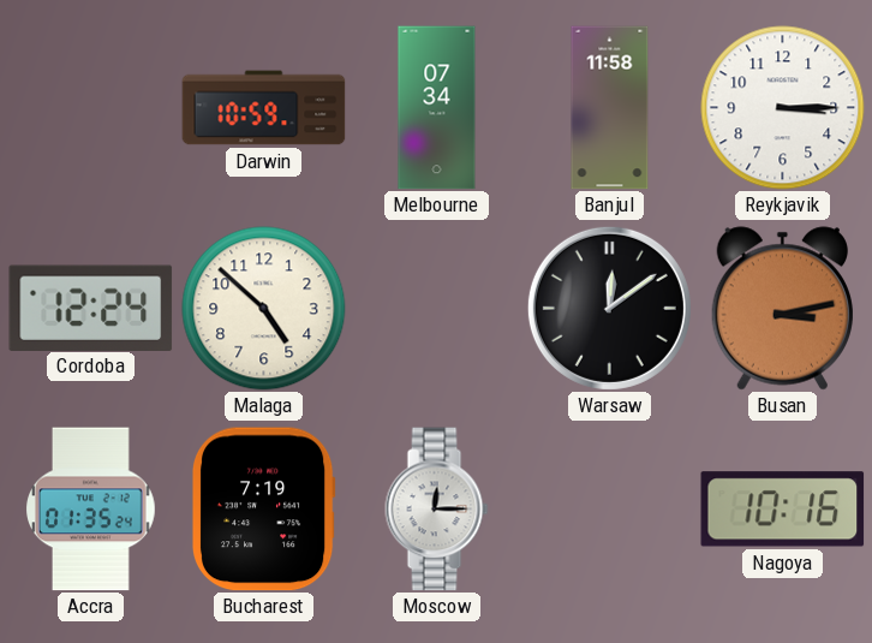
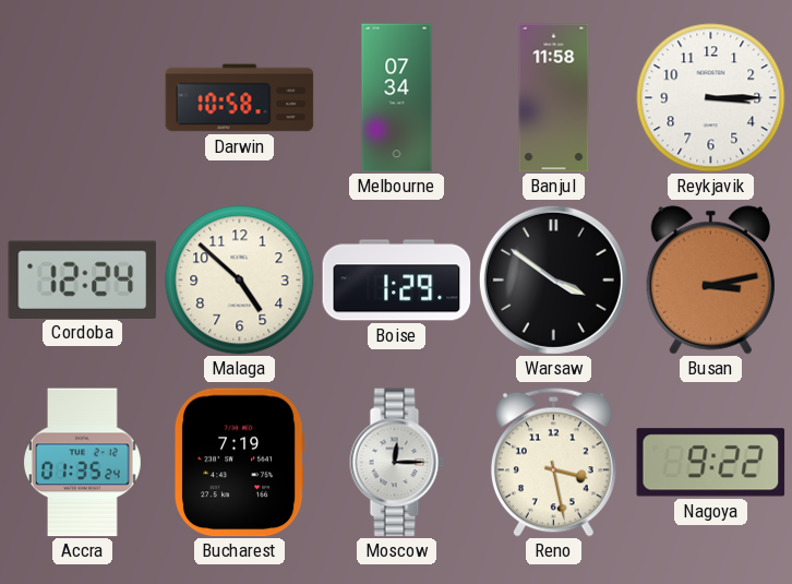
Darwin: 10:59 -> 10:58 (240, 98)
Boise: none -> 1:29 (397, 281)
Warsaw: 12:09 -> 3:51 (553, 279)
Reno: none -> 3:28 (553, 462)
Nagoya: 10:16 -> 9:22 (711, 463)
